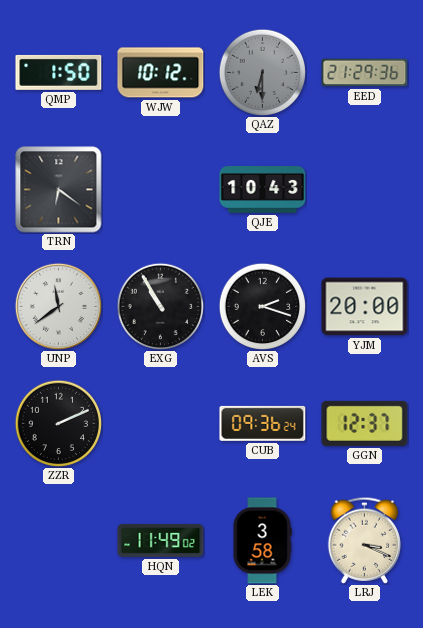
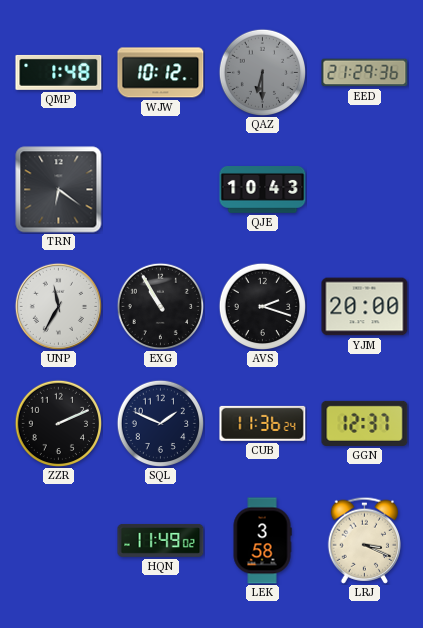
QMP: 1:50 -> 1:48 (59, 72)
UNP: 11:39 -> 11:35 (58, 306)
SQL: none -> 1:49 (160, 423)
CUB: 09:36 -> 11:36 (263, 423)
